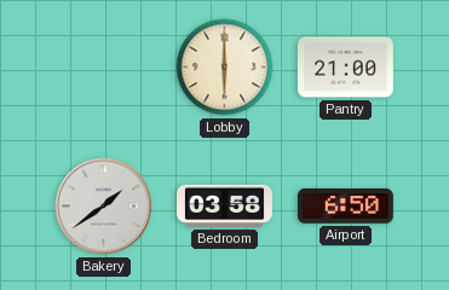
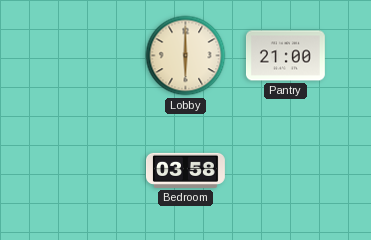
Bakery: 1:39 -> none (104, 207)
Airport: 6:50 -> none (345, 205)
